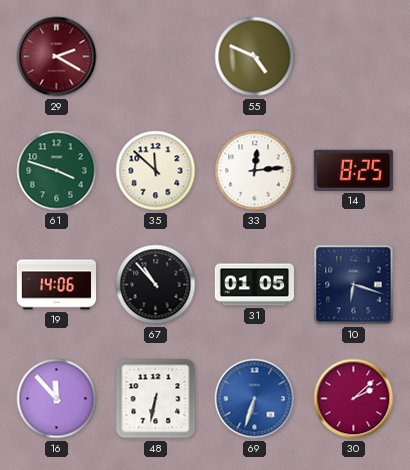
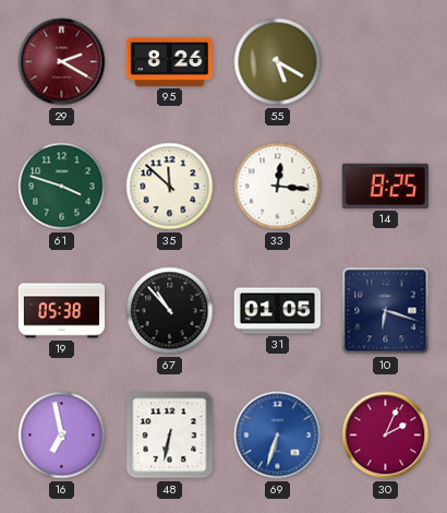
95: none -> 8:26 (169, 61)
55: 4:49 -> 5:20 (278, 62)
33: 12:14 -> 12:16 (278, 187)
19: 14:06 -> 05:38 (62, 311)
16: 11:53 -> 6:58 (62, 436)
30: 2:08 -> 2:04 (386, 436)
